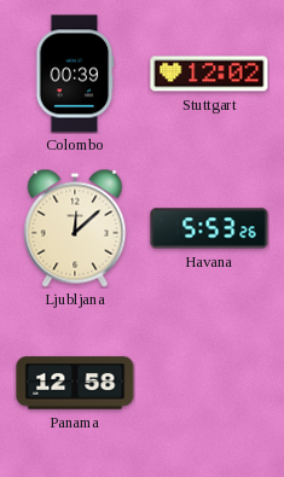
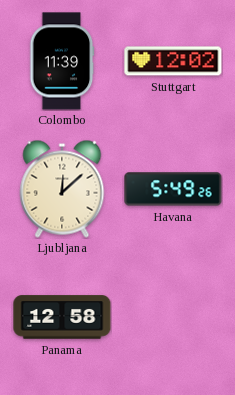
Colombo: 00:39 -> 11:39 (62, 61)
Havana: 5:53 -> 5:49 (173, 189)
